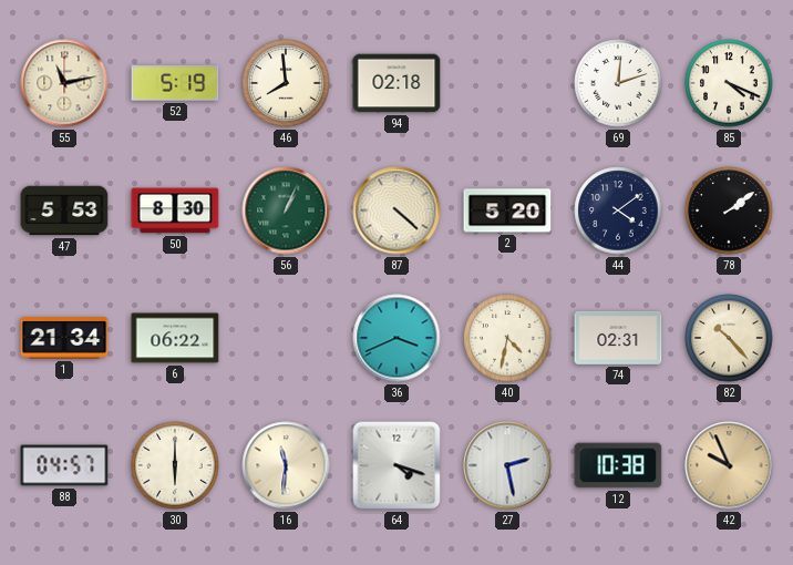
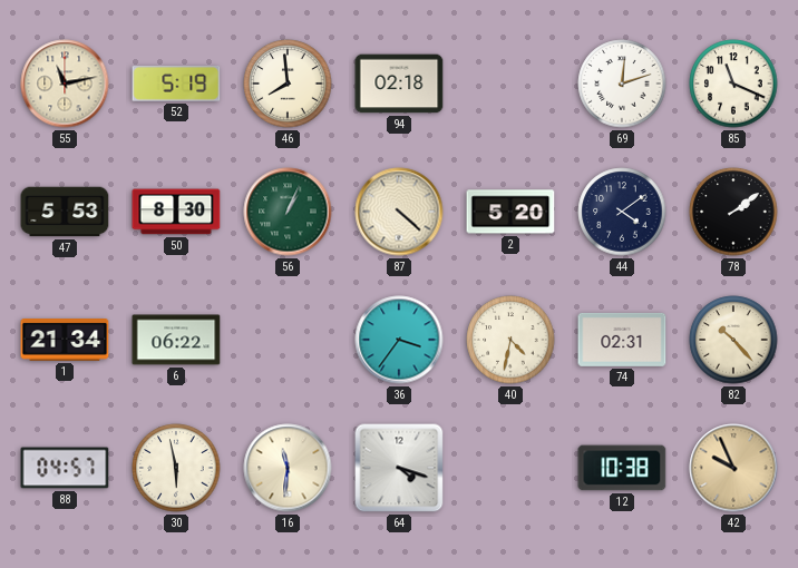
85: 4:19 -> 11:19 (733, 84)
36: 3:41 -> 3:36 (399, 340)
30: 6:00 -> 5:58 (176, 468)
27: 2:28 -> none (507, 465)
